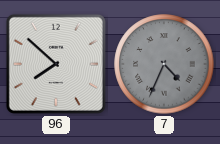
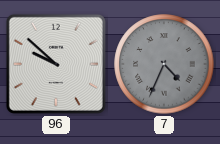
96: 7:52 -> 9:52 (56, 64)
